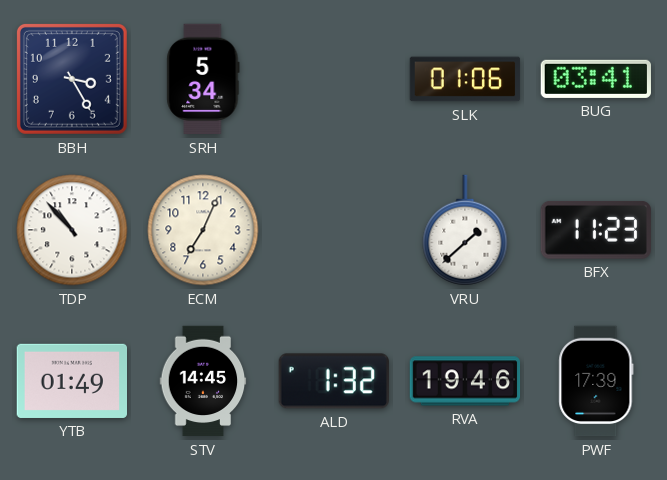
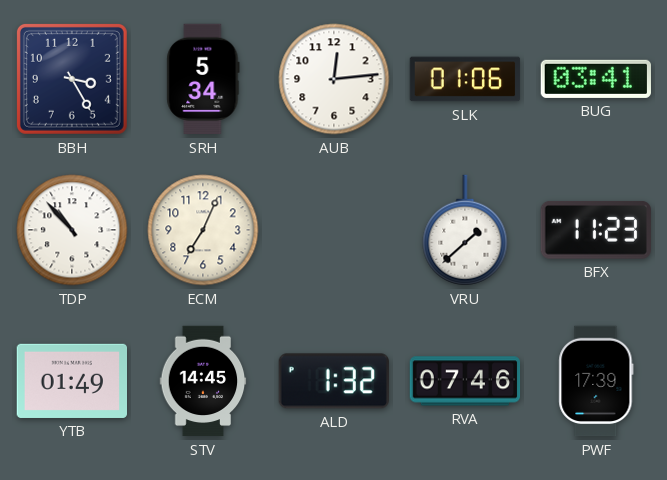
AUB: none -> 12:14 (334, 79)
RVA: 19:46 -> 07:46 (465, 381)
